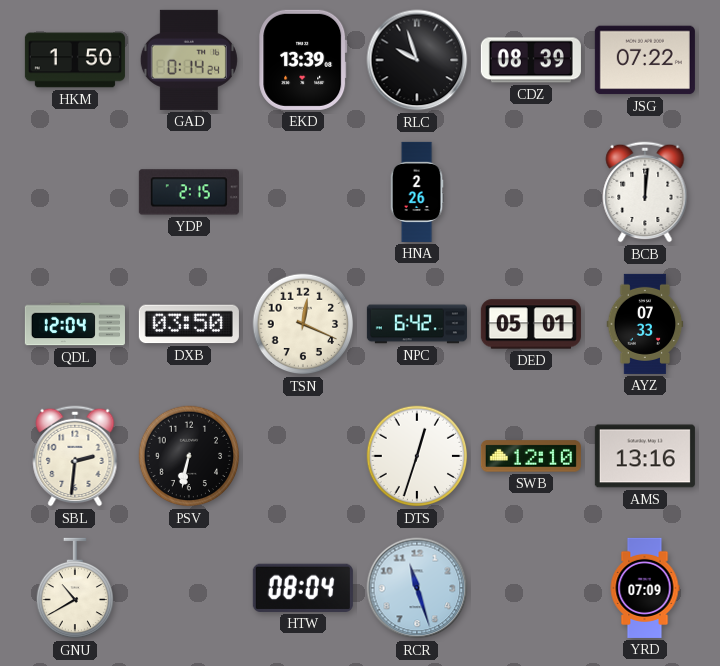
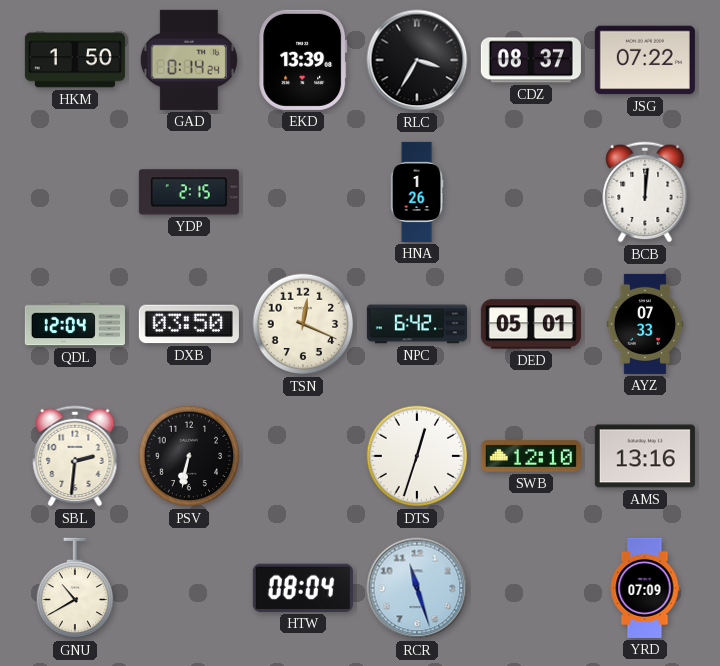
RLC: 9:57 -> 3:35 (417, 60)
CDZ: 08:39 -> 08:37 (531, 60)
HNA: 2:26 -> 1:26 (417, 192)
